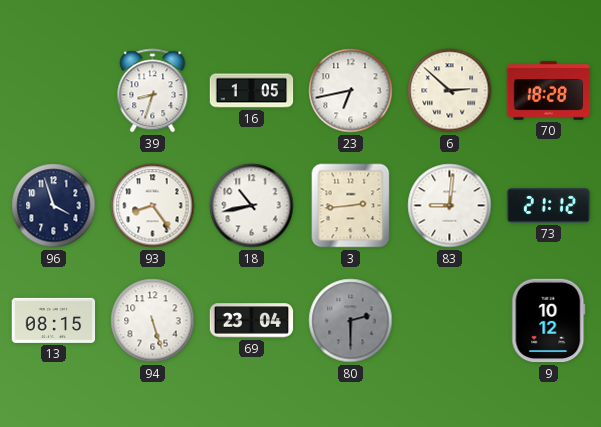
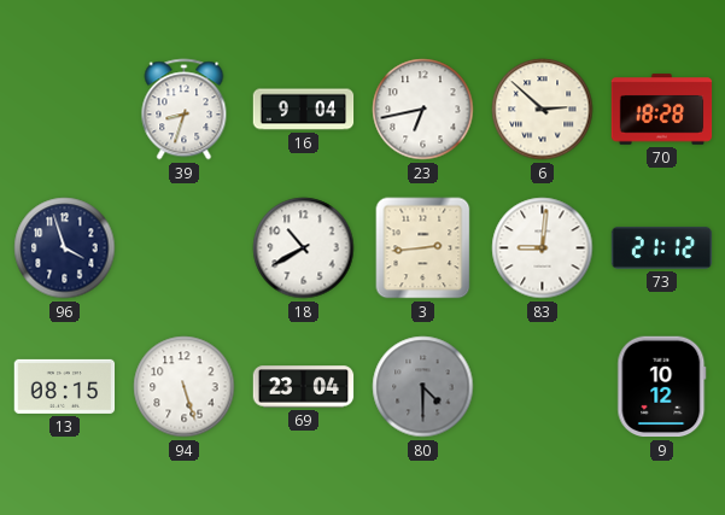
16: 1:05 -> 9:04 (304, 110)
93: 8:24 -> none (153, 206)
18: 10:43 -> 10:40 (304, 248)
80: 2:30 -> 4:30 (423, 387)
